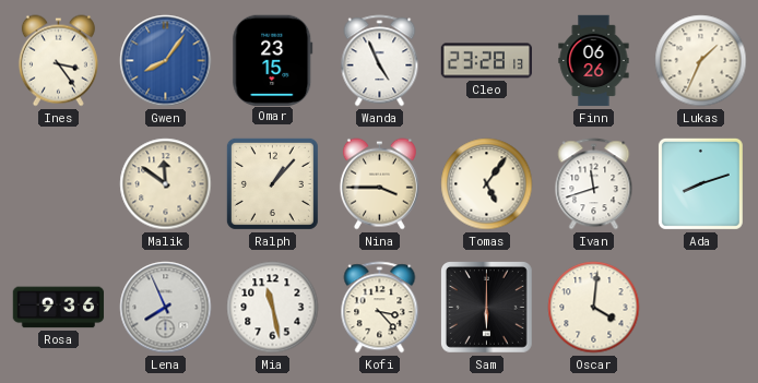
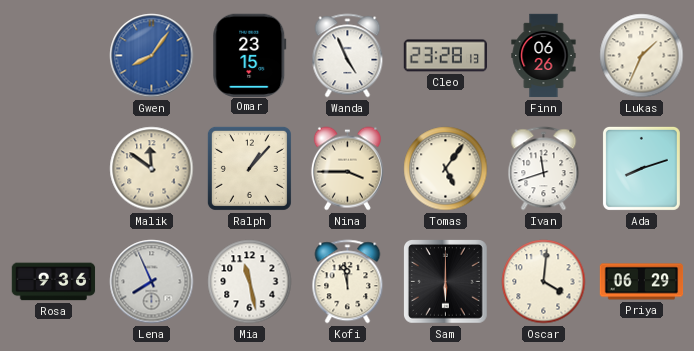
Ines: 3:24 -> none (58, 61)
Kofi: 3:23 -> 11:58 (348, 282)
Priya: none -> 06:29 (642, 282)
